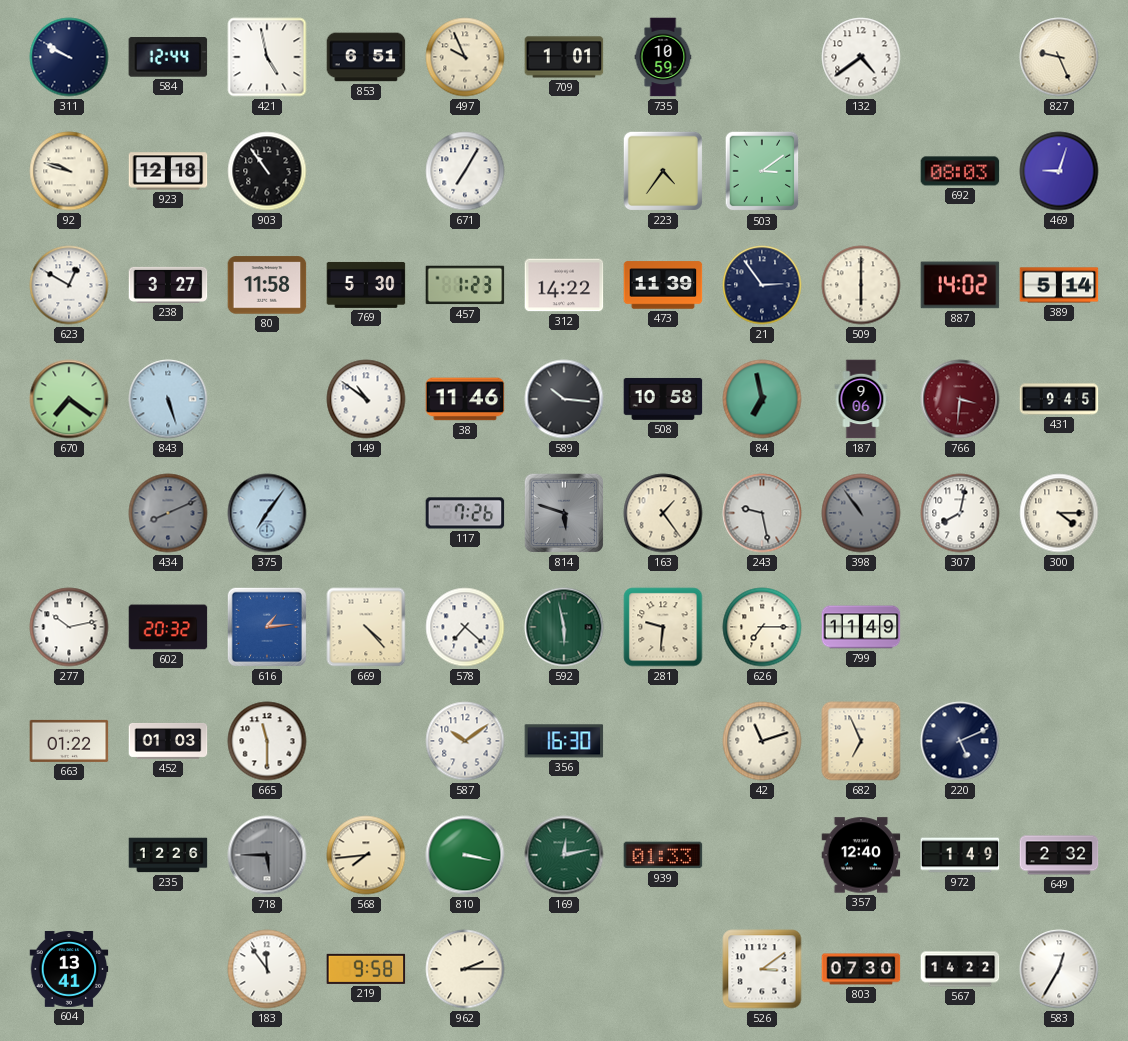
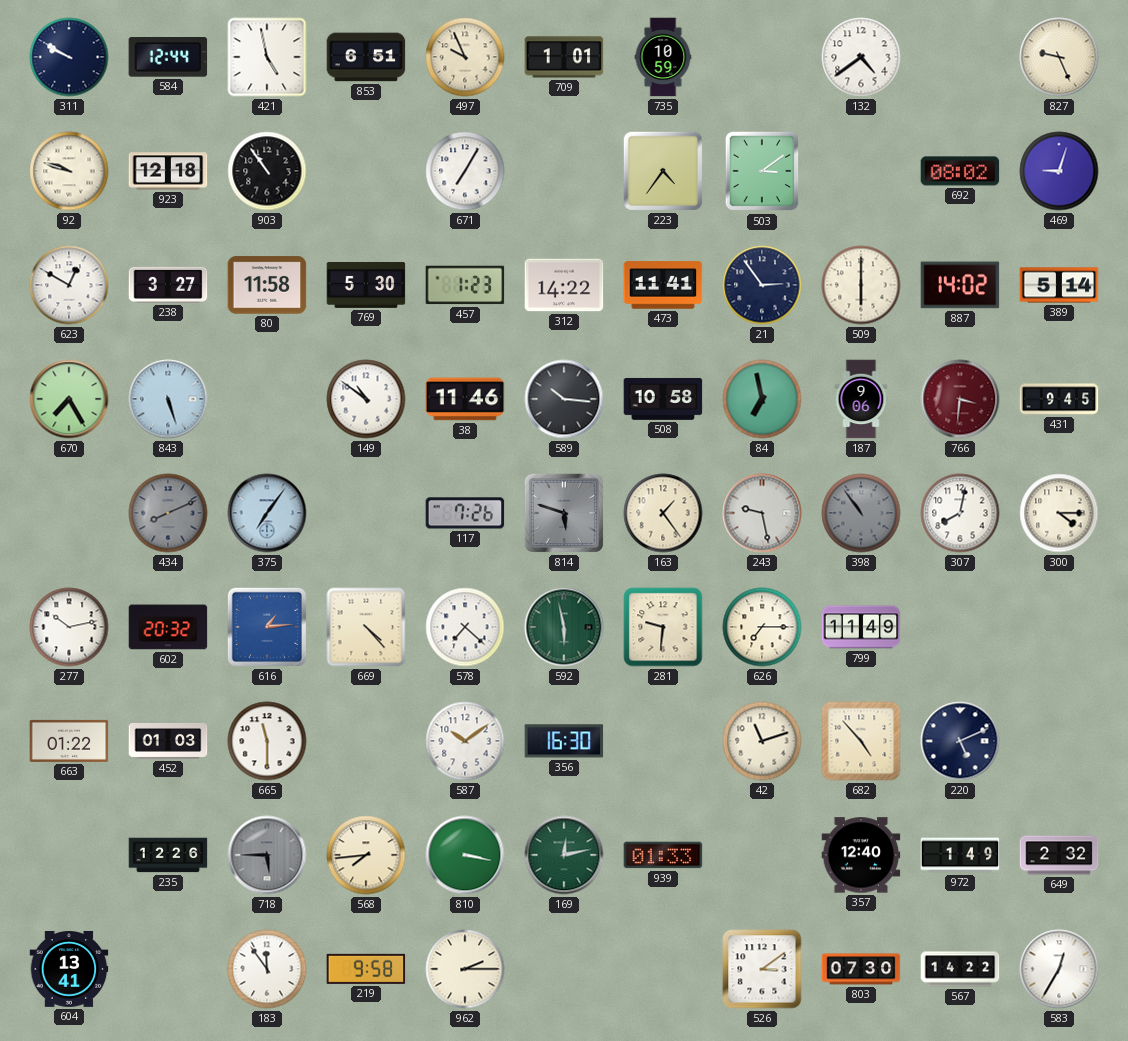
692: 08:03 -> 08:02 (960, 171)
473: 11:39 -> 11:41 (663, 285)
670: 7:21 -> 7:25 (69, 399)
682: 6:56 -> 4:53 (861, 741)
